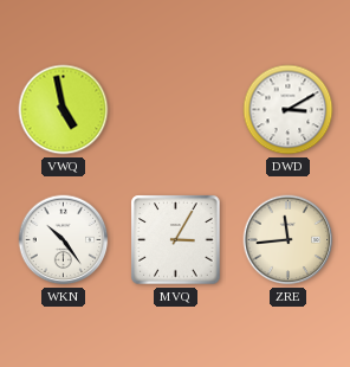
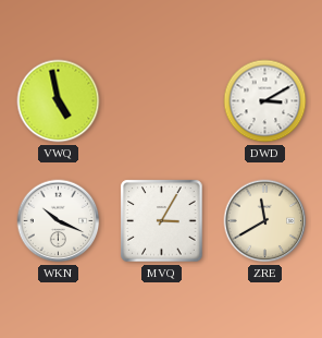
WKN: 10:24 -> 10:19 (59, 221)
ZRE: 11:44 -> 11:40 (265, 221)
